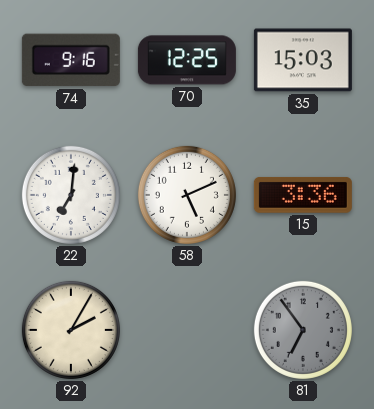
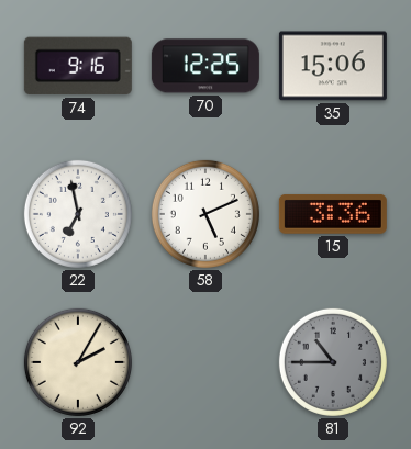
35: 15:03 -> 15:06 (333, 66)
22: 7:01 -> 6:58 (78, 214)
81: 6:54 -> 10:45 (333, 362)
